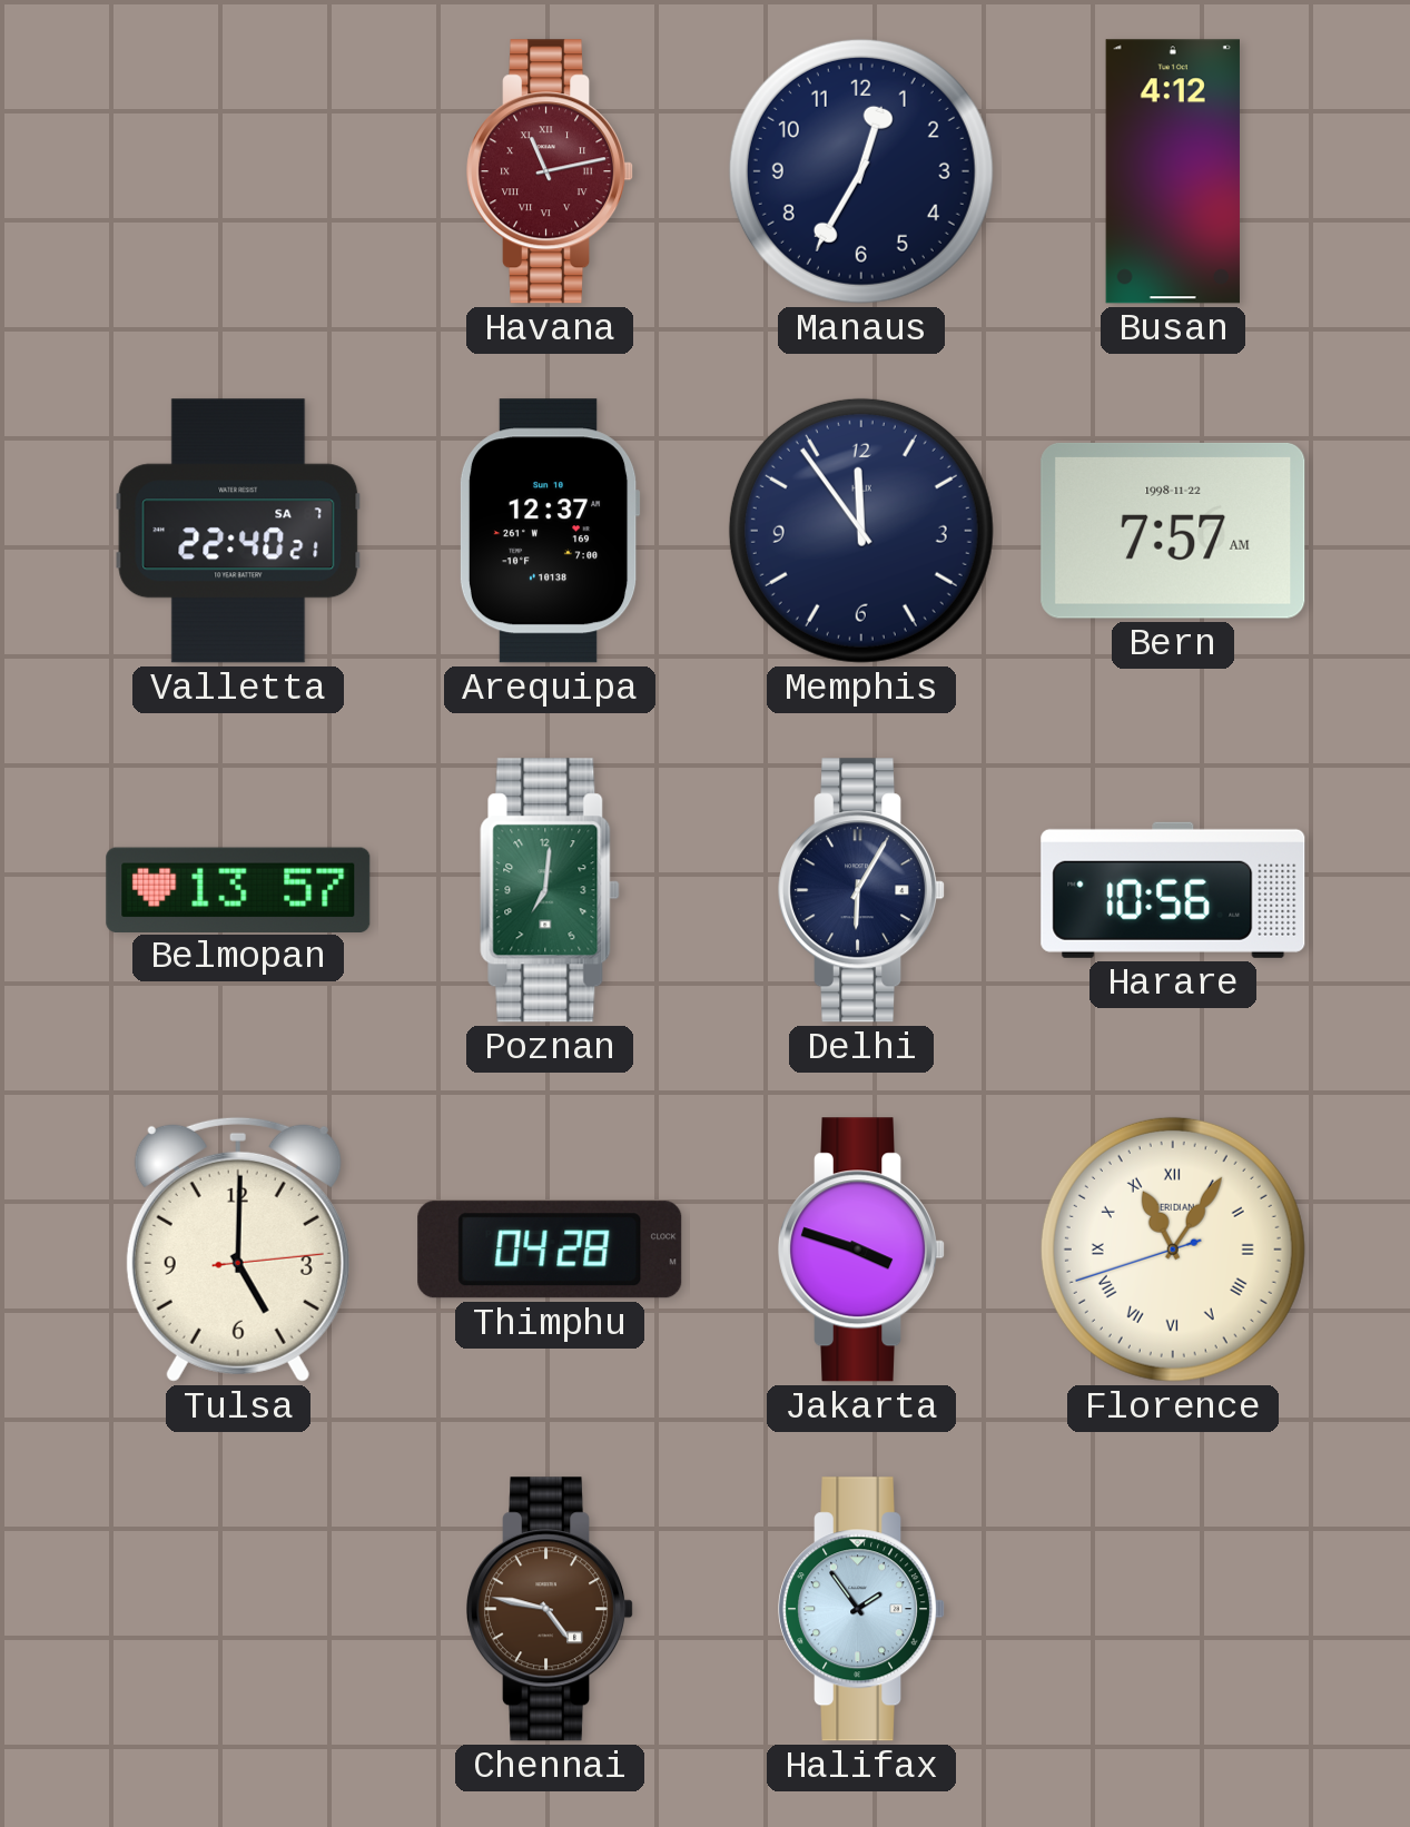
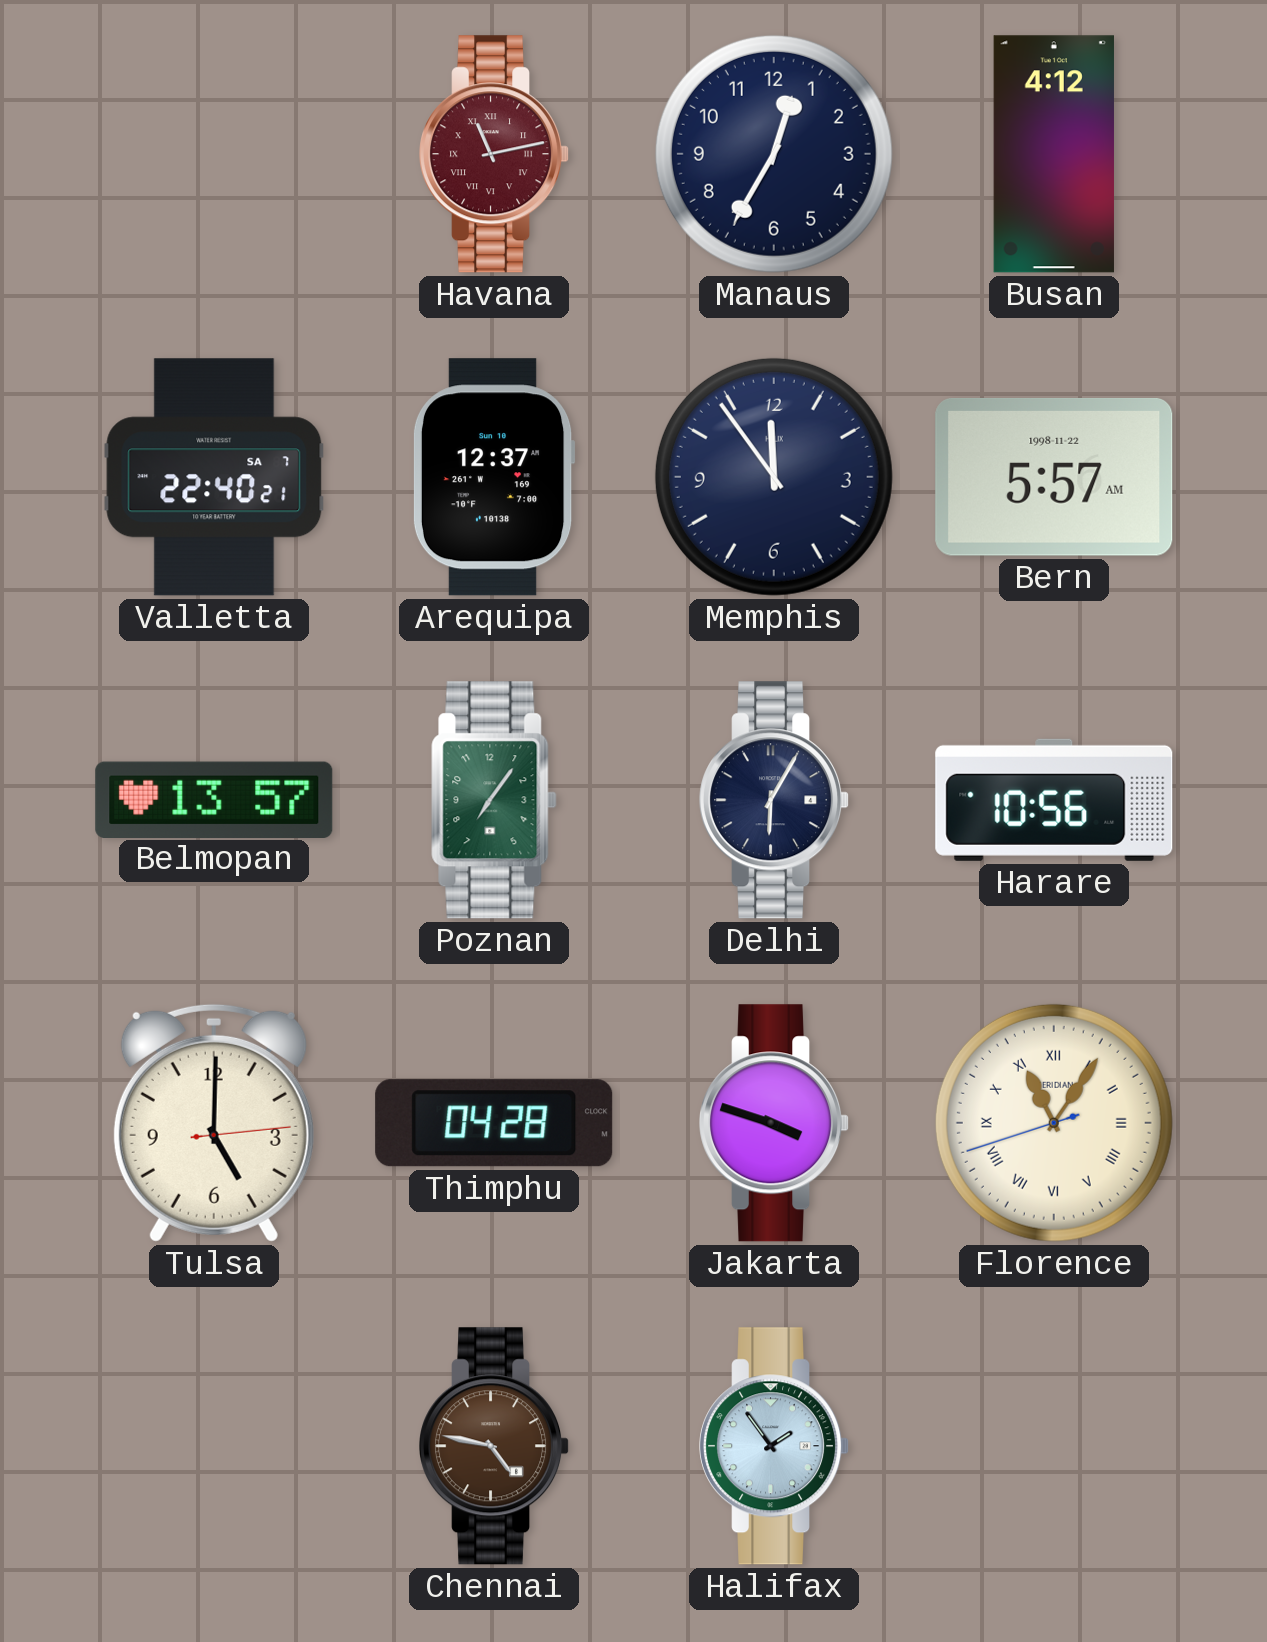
Bern: 7:57 -> 5:57 (1054, 478)
Poznan: 7:01 -> 7:06 (494, 800)
